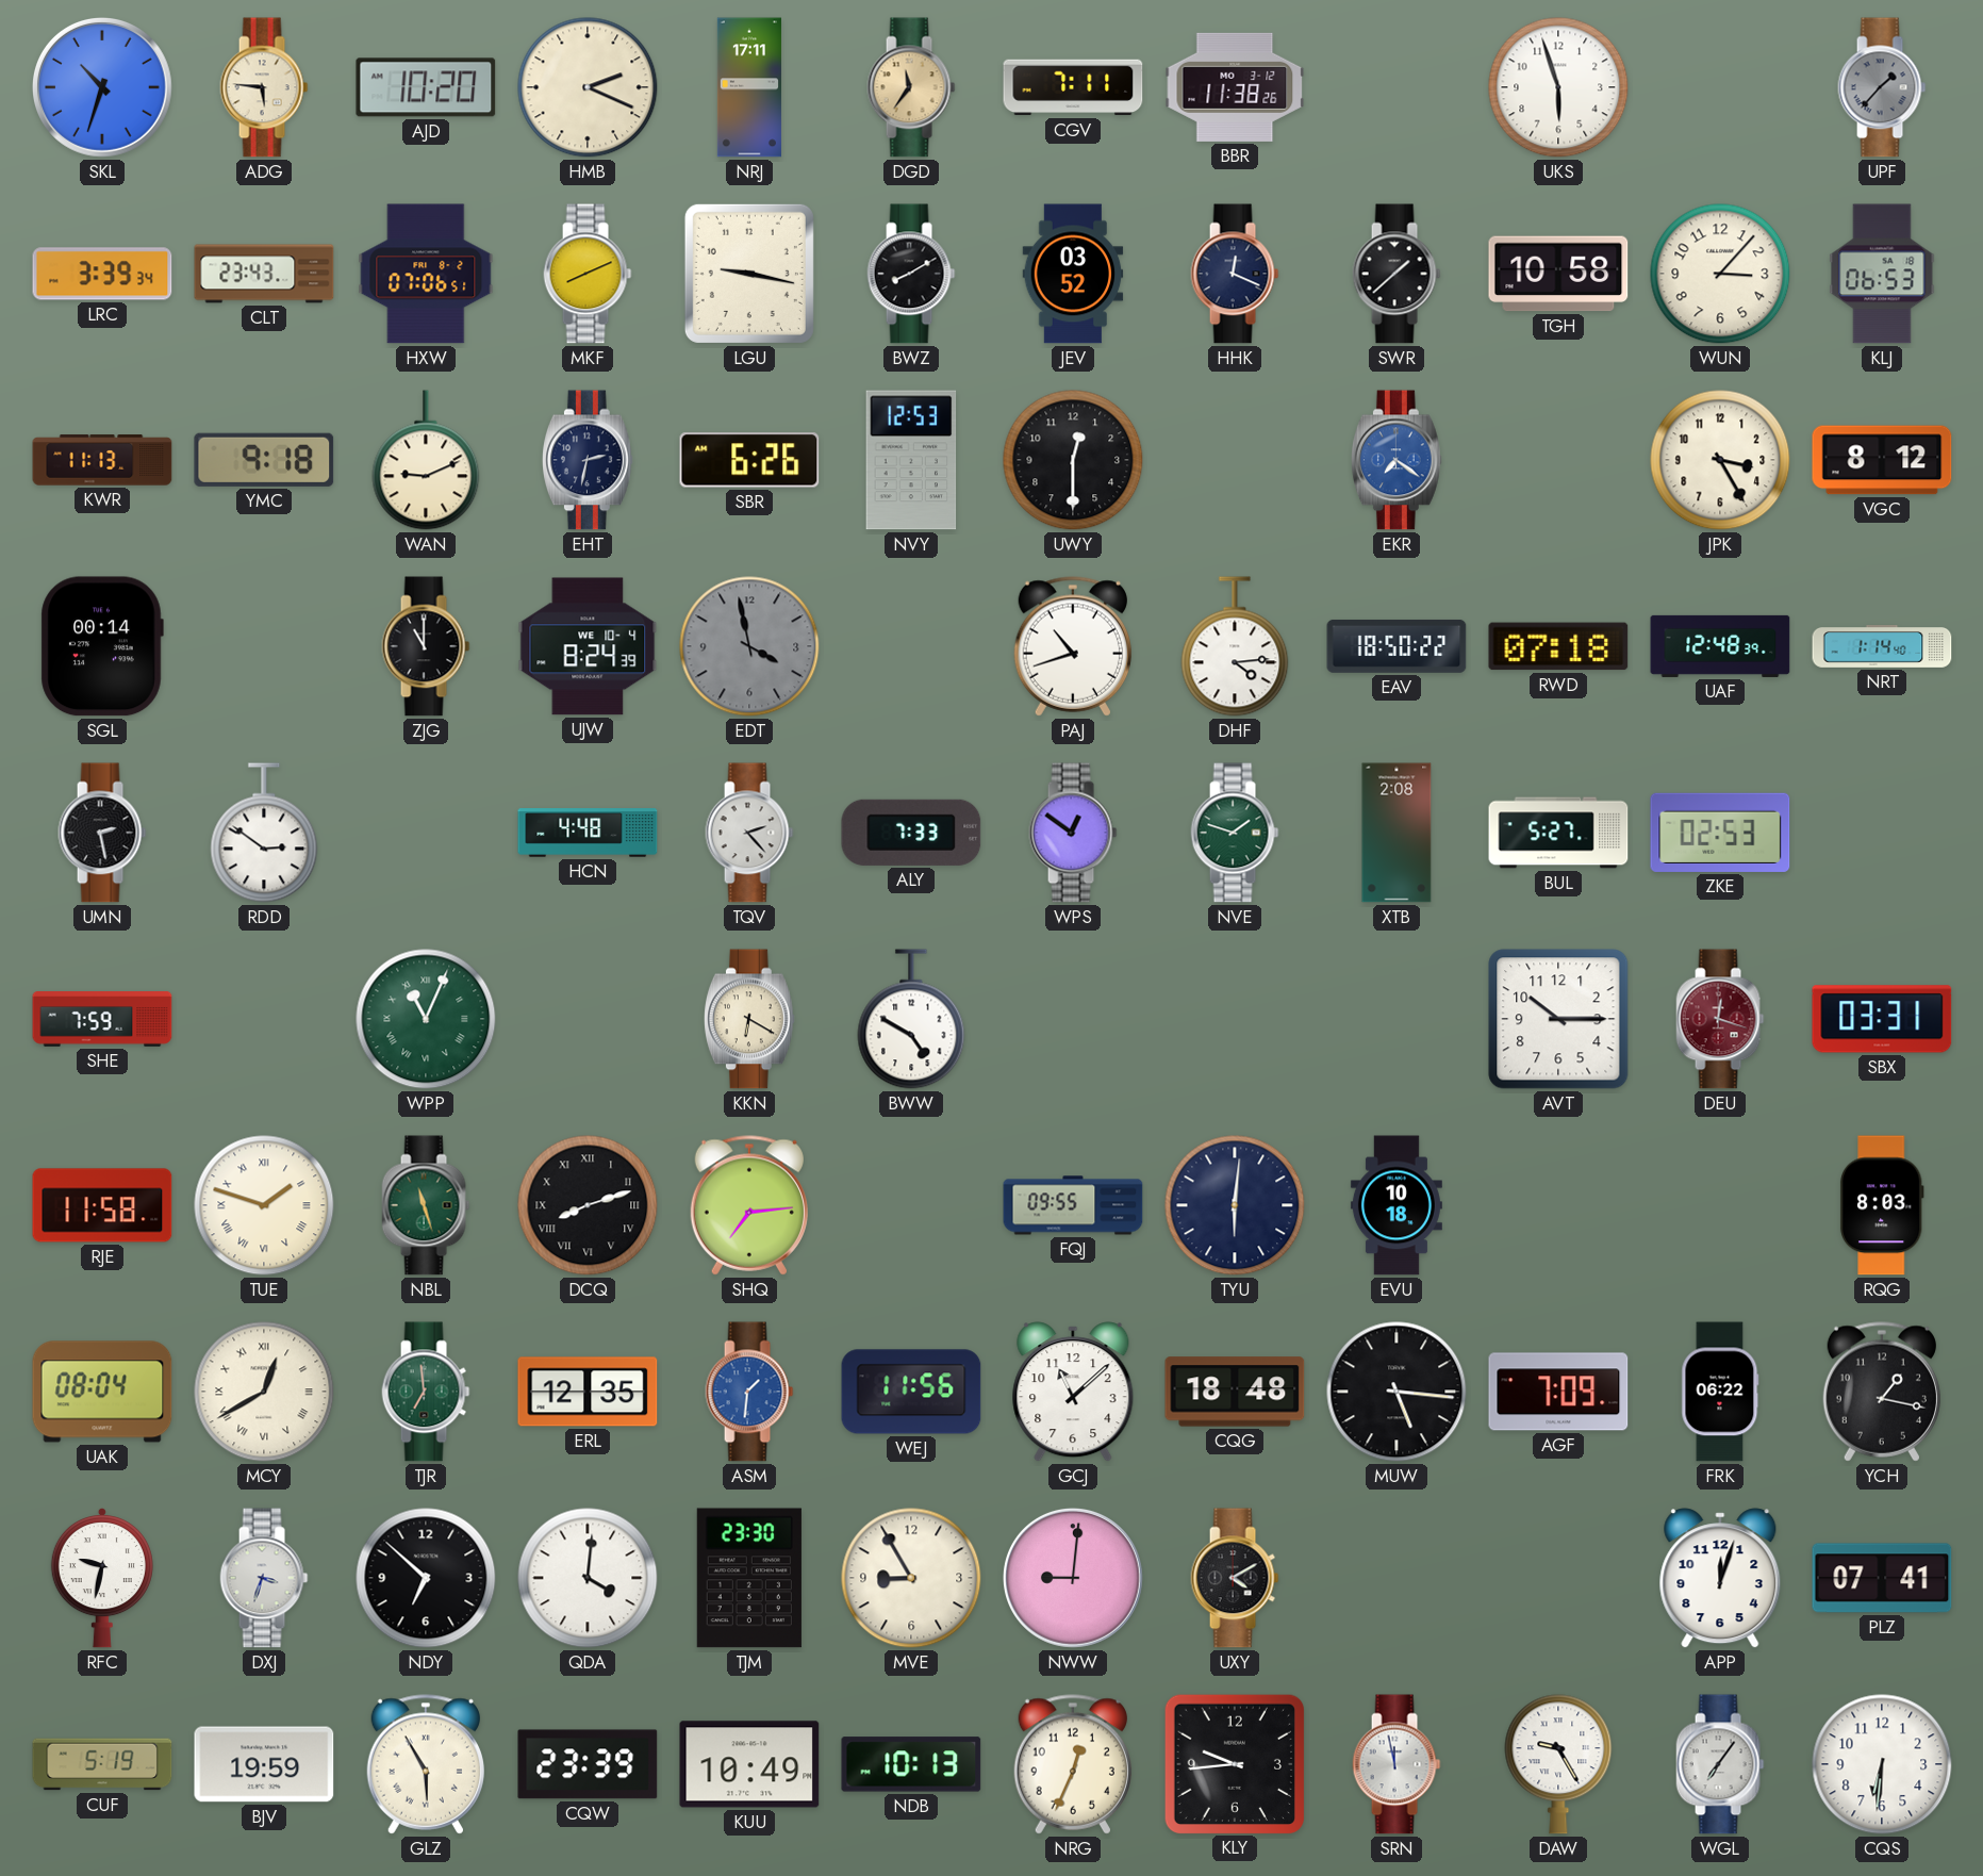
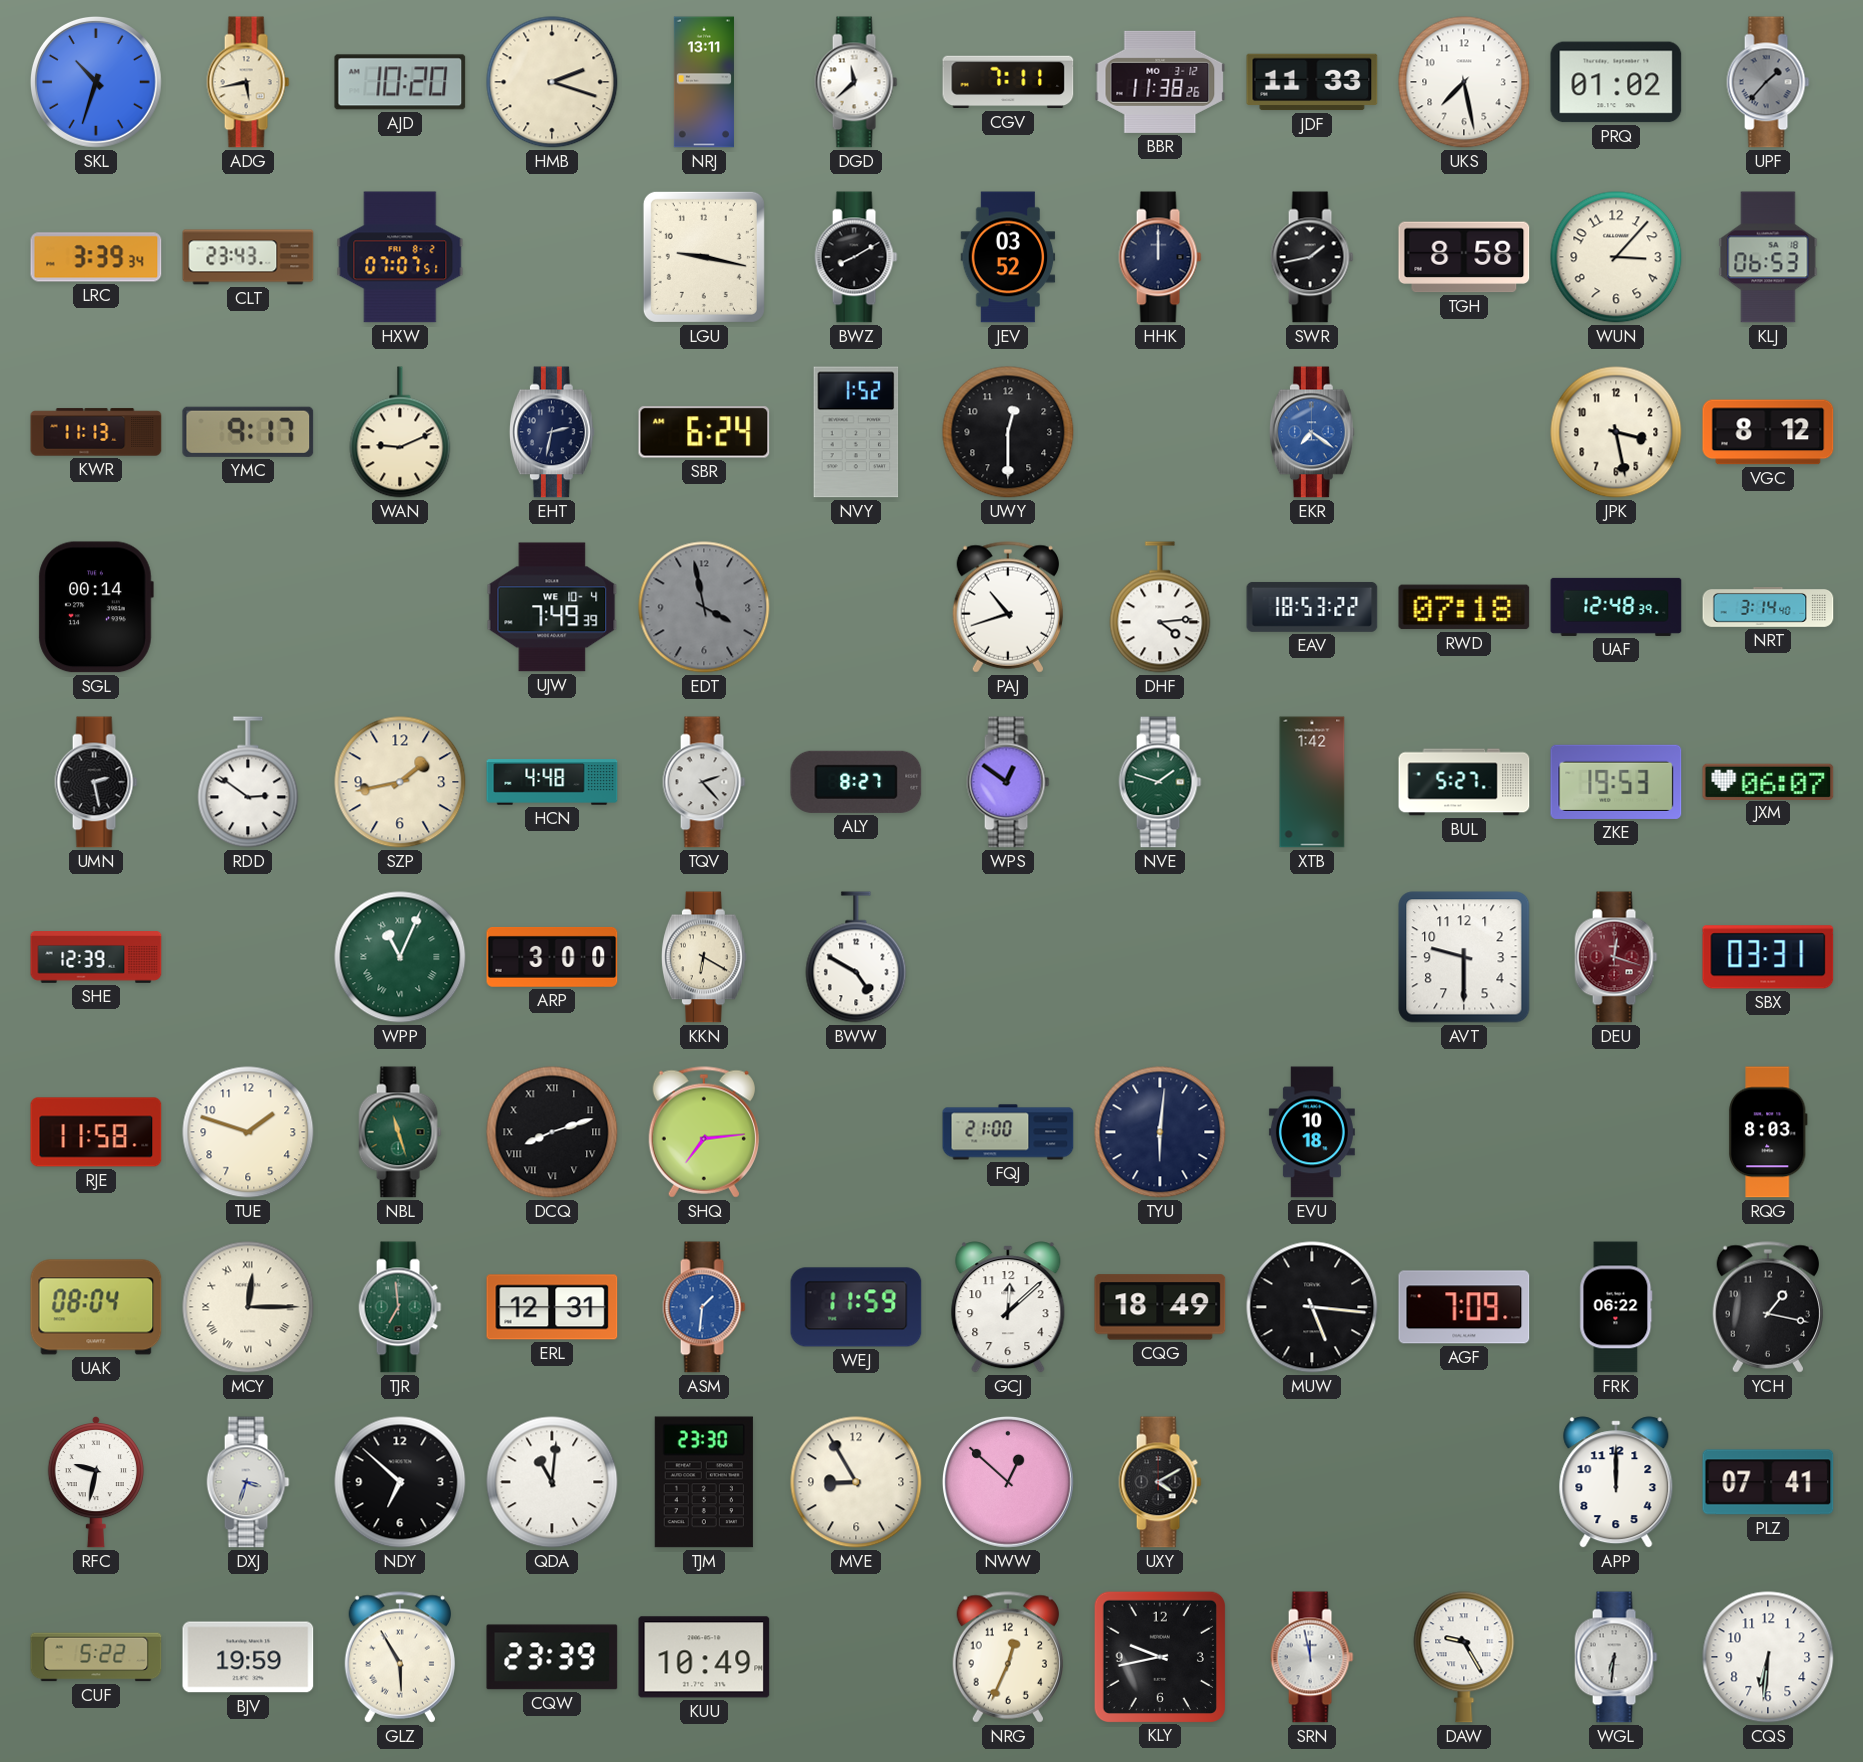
ADG: 5:46 -> 5:43 (248, 82)
HMB: 2:19 -> 2:18 (552, 82)
NRJ: 17:11 -> 13:11 (704, 82)
DGD: 11:36 -> 11:38 (856, 82)
DGD dial: champagne -> white (856, 82)
JDF: none -> 11:33 (1312, 82)
UKS: 5:57 -> 7:28 (1464, 82)
PRQ: none -> 01:02 (1616, 82)
HXW: 07:06 -> 07:07 (400, 257)
MKF: 8:11 -> none (588, 274)
HHK: 12:19 -> 12:00 (1160, 257)
SWR: 1:38 -> 1:43 (1312, 257)
TGH: 10:58 -> 8:58 (1464, 257)
YMC: 9:18 -> 9:17 (248, 432)
SBR: 6:26 -> 6:24 (704, 432)
NVY: 12:53 -> 1:52 (856, 432)
JPK: 3:25 -> 3:28 (1616, 432)
ZJG: 11:00 -> none (426, 646)
UJW: 8:24 -> 7:49 (552, 607)
EAV: 18:50 -> 18:53 (1312, 607)
NRT: 1:14 -> 3:14 (1768, 608)
SZP: none -> 1:43 (400, 782)
ALY: 7:33 -> 8:27 (856, 782)
XTB: 2:08 -> 1:42 (1312, 782)
ZKE: 02:53 -> 19:53 (1616, 782)
JXM: none -> 06:07 (1768, 781)
SHE: 7:59 -> 12:39 (96, 957)
ARP: none -> 3:00 (552, 957)
AVT: 10:15 -> 9:30 (1464, 957)
TUE numerals: Roman -> Arabic (248, 1132)
FQJ: 09:55 -> 21:00 (1008, 1132)
MCY: 12:40 -> 12:15 (248, 1307)
ERL: 12:35 -> 12:31 (552, 1307)
WEJ: 11:56 -> 11:59 (856, 1307)
GCJ: 11:08 -> 12:08 (1008, 1307)
CQG: 18:48 -> 18:49 (1160, 1307)
QDA: 4:01 -> 11:01 (552, 1482)
NWW: 9:01 -> 12:52 (1008, 1482)
APP: 12:03 -> 12:00 (1616, 1482)
CUF: 5:19 -> 5:22 (96, 1657)
NDB: 10:13 -> none (911, 1764)
KLY: 9:44 -> 9:43 (1159, 1656)
WGL: 7:06 -> 6:31 (1616, 1657)
